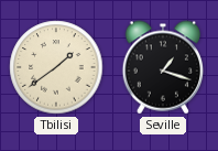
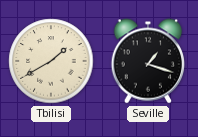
Tbilisi: 1:39 -> 1:40 (51, 61)
